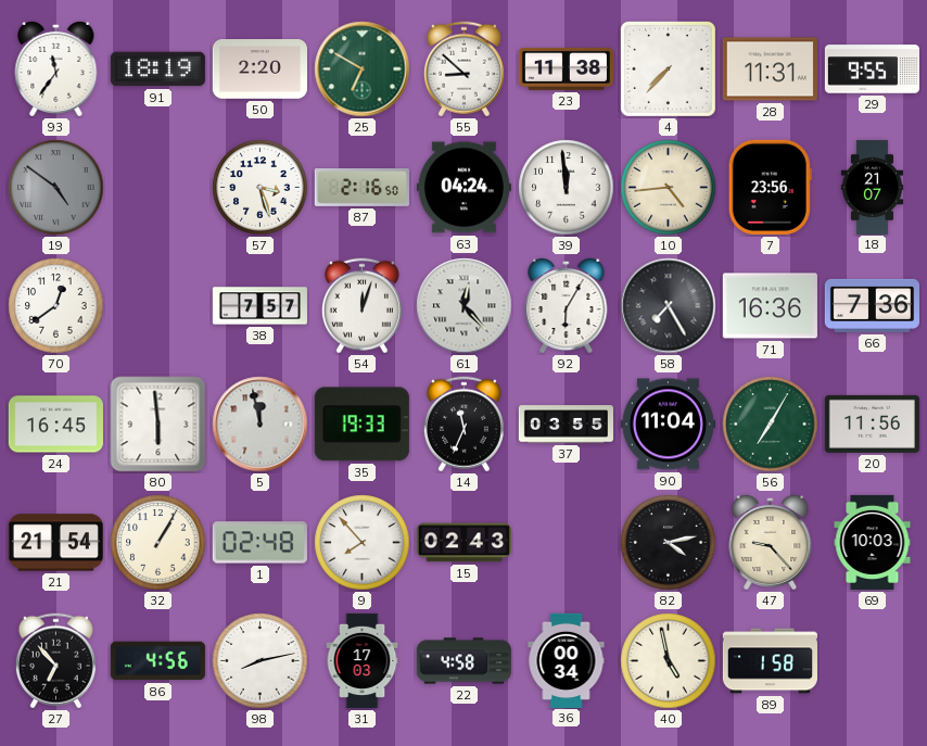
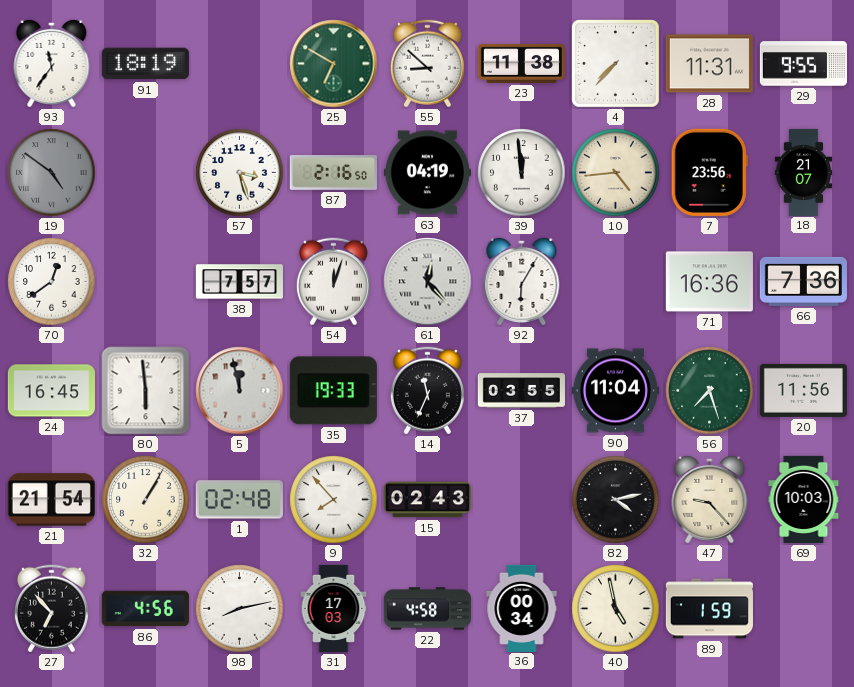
50: 2:20 -> none (259, 69)
63: 04:24 -> 04:19 (427, 173)
58: 7:25 -> none (669, 306)
56: 7:05 -> 7:27 (710, 391)
89: 1:58 -> 1:59 (709, 609)
